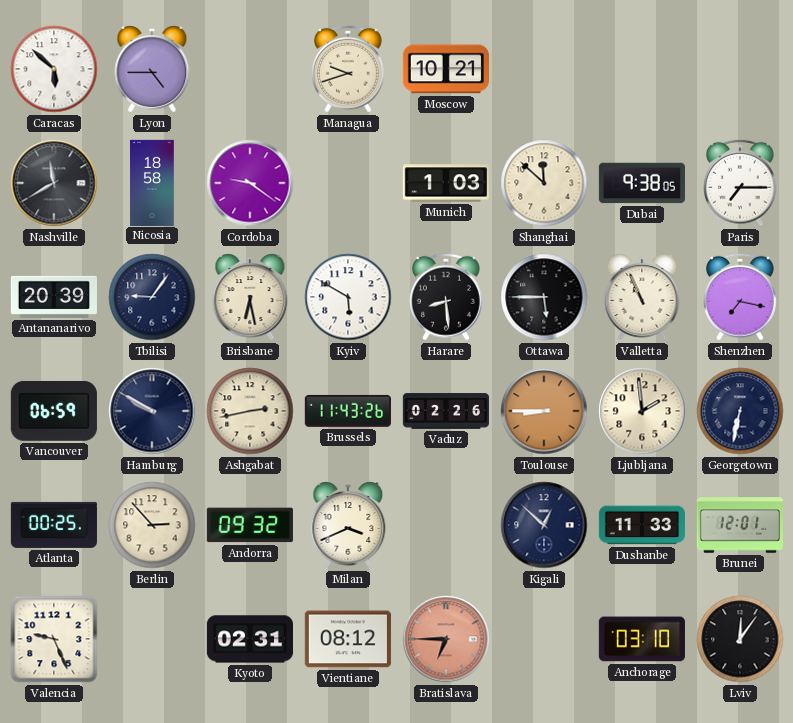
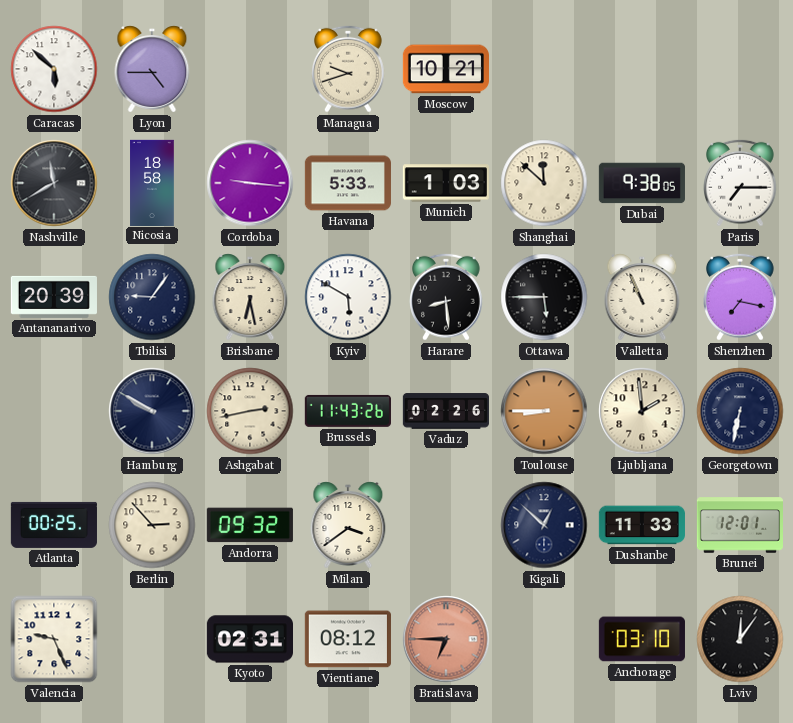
Cordoba: 9:21 -> 9:16 (250, 183)
Havana: none -> 5:33 (348, 183)
Vancouver: 06:59 -> none (54, 411)
Milan: 3:41 -> 3:39 (348, 525)
